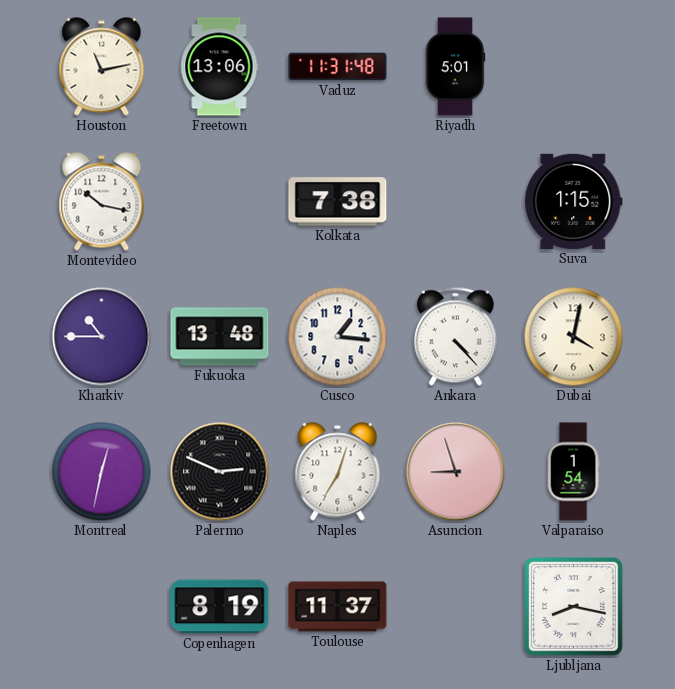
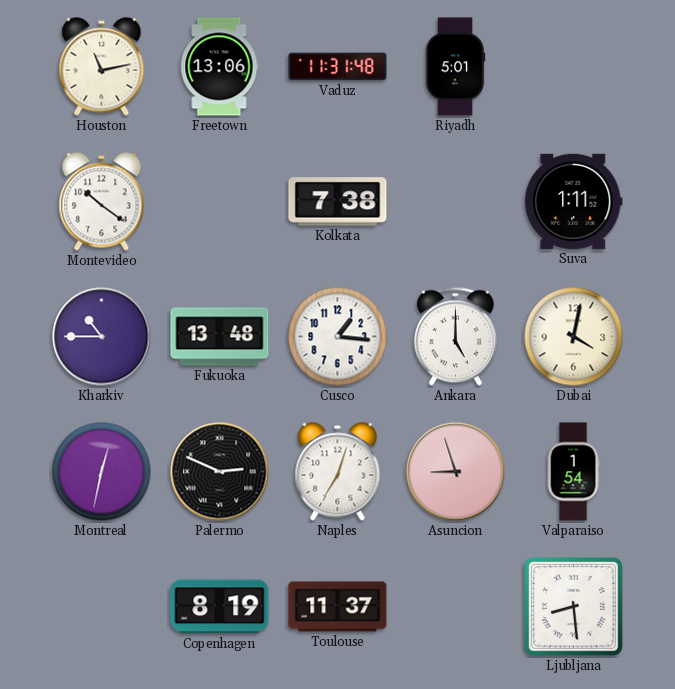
Montevideo: 10:17 -> 10:21 (102, 202)
Suva: 1:15 -> 1:11 (574, 201)
Ankara: 4:23 -> 5:00 (455, 337)
Ljubljana: 8:17 -> 8:29 (574, 607)
